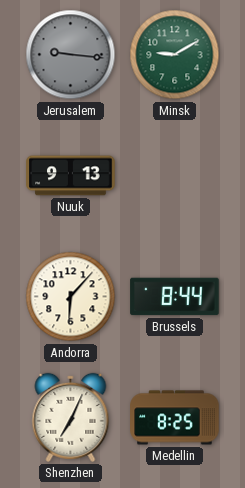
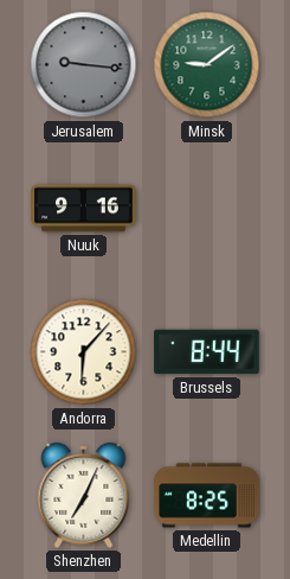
Minsk: 9:10 -> 9:09 (207, 65)
Nuuk: 9:13 -> 9:16 (84, 209)
